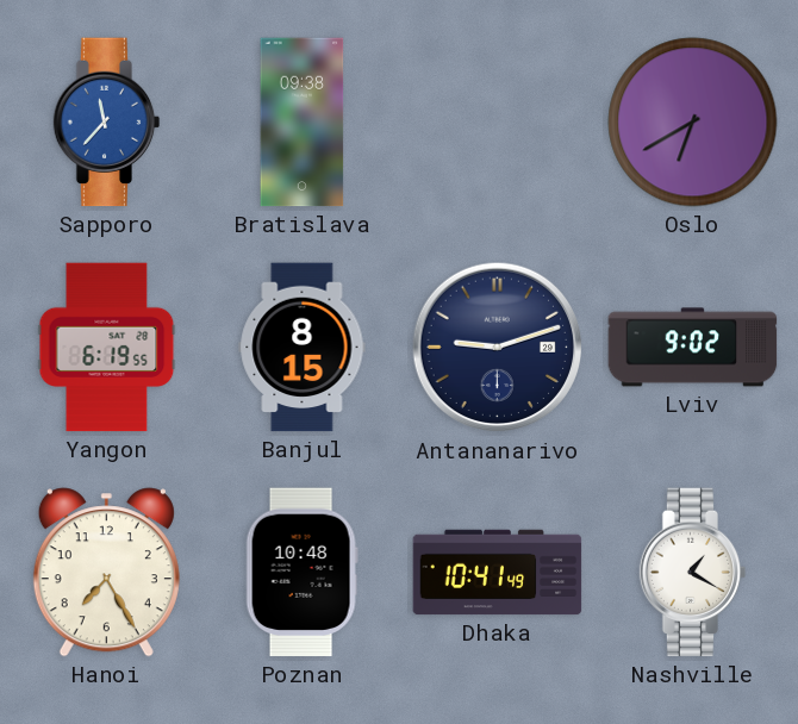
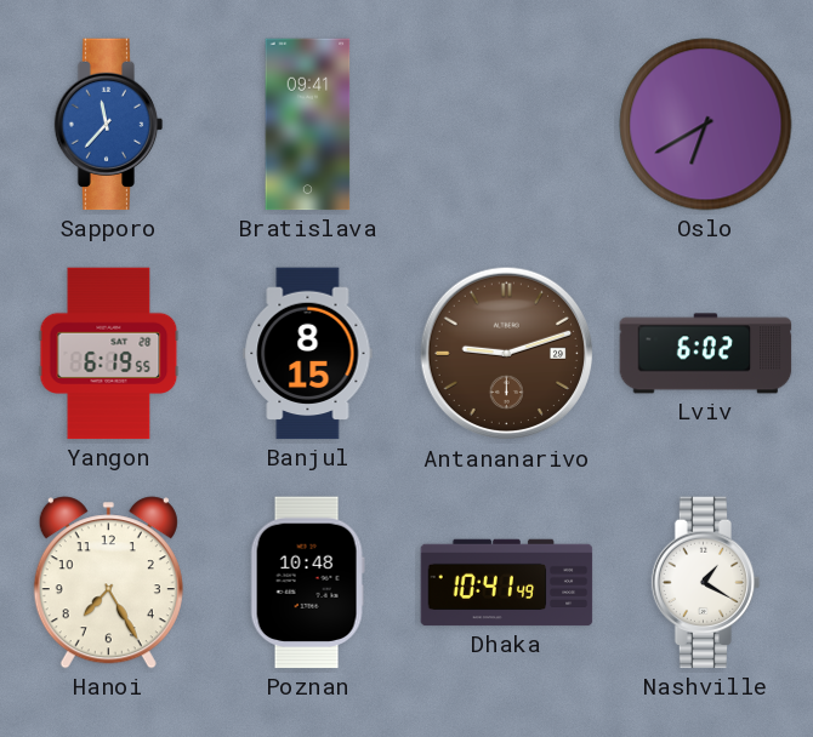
Bratislava: 09:38 -> 09:41 (308, 125)
Antananarivo dial: navy -> brown (507, 354)
Lviv: 9:02 -> 6:02 (706, 354)
